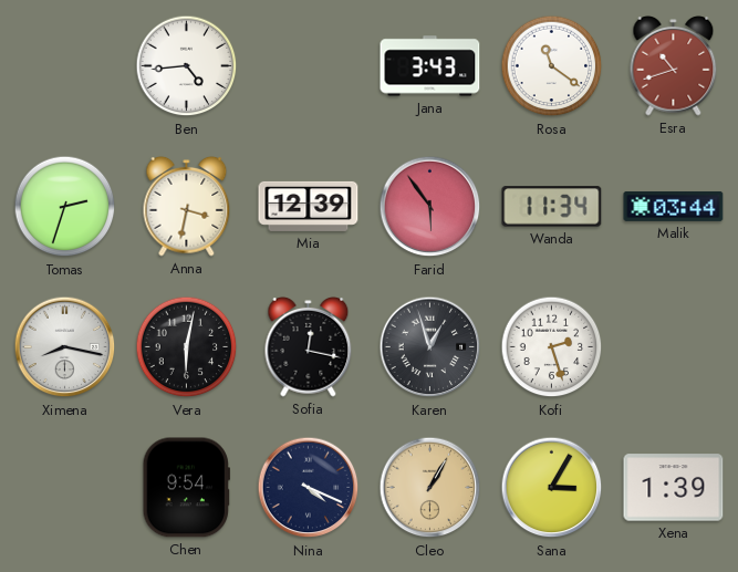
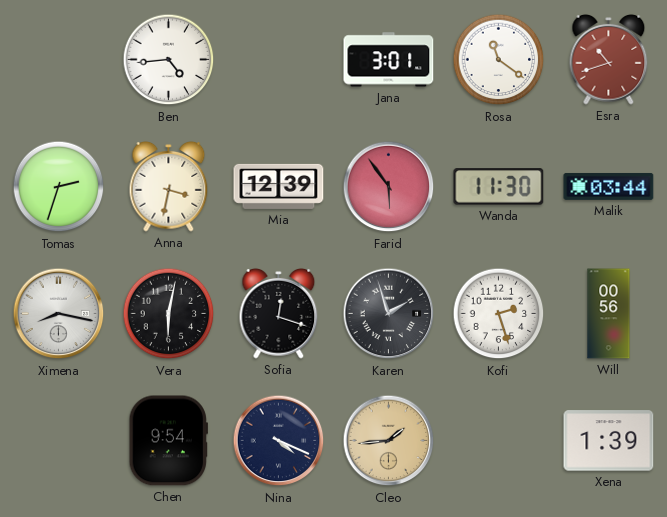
Jana: 3:43 -> 3:01 (389, 60)
Wanda: 11:34 -> 11:30 (499, 187)
Sofia: 12:17 -> 12:18 (279, 313)
Karen: 12:57 -> 1:57 (389, 314)
Will: none -> 00:56 (609, 314)
Cleo: 1:05 -> 1:44 (389, 441)
Sana: 3:05 -> none (552, 488)
